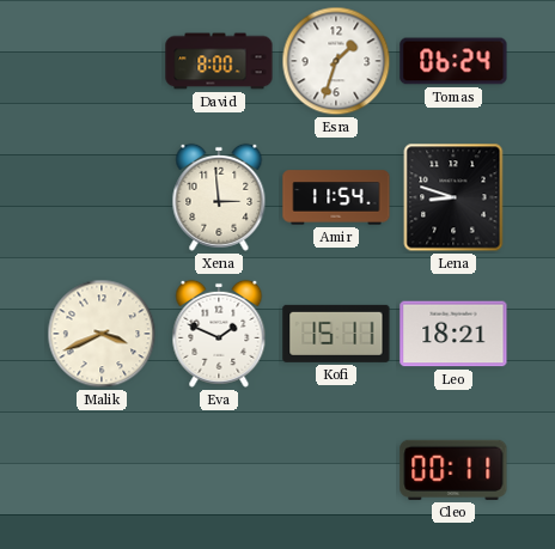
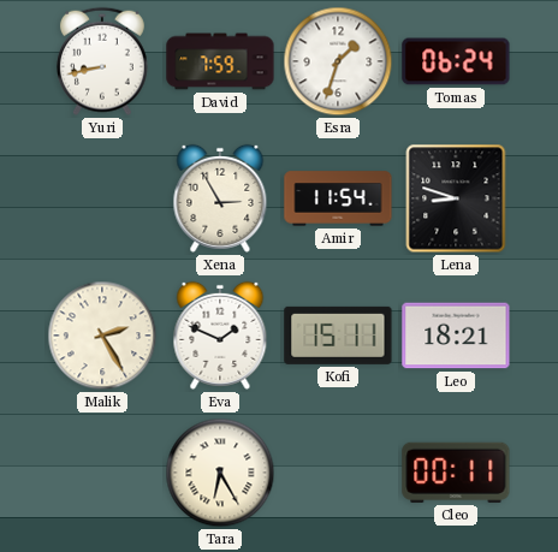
Yuri: none -> 8:43 (102, 61)
David: 8:00 -> 7:59 (220, 61)
Xena: 2:59 -> 2:55 (220, 198)
Malik: 3:41 -> 2:25 (102, 336)
Tara: none -> 6:25 (220, 473)
